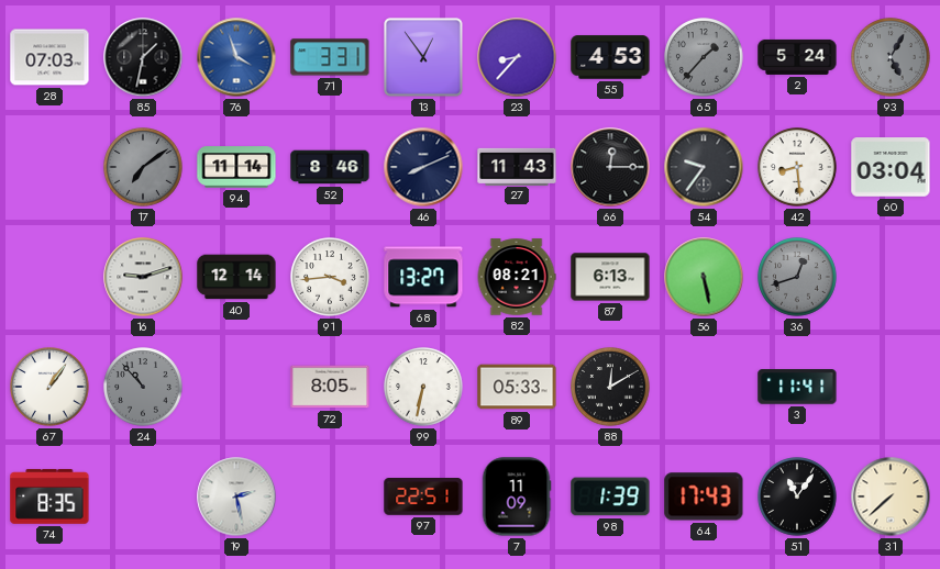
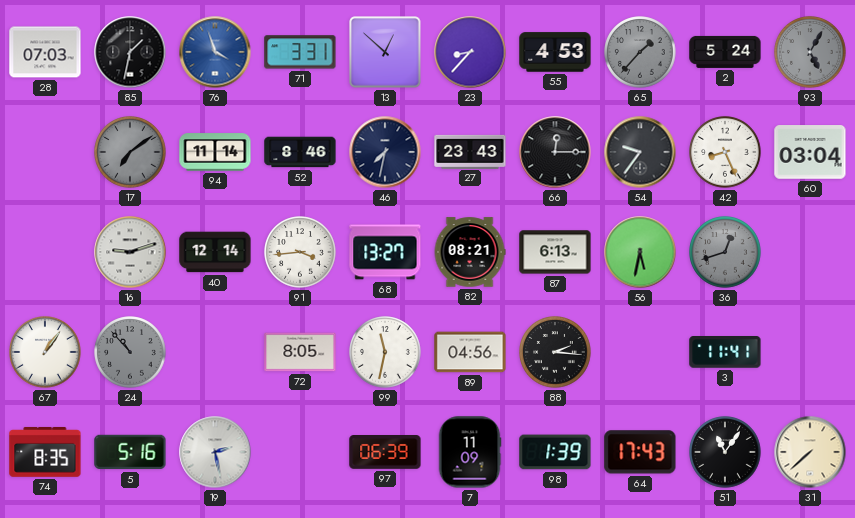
13: 12:54 -> 12:52 (385, 52)
46: 8:11 -> 7:32 (385, 152)
27: 11:43 -> 23:43 (470, 151)
42: 8:29 -> 8:26 (725, 152)
56: 5:28 -> 5:32 (640, 252)
99: 6:32 -> 11:32 (385, 352)
89: 05:33 -> 04:56 (470, 352)
88: 12:10 -> 2:16 (555, 352)
5: none -> 5:16 (130, 452)
97: 22:51 -> 06:39 (385, 452)
